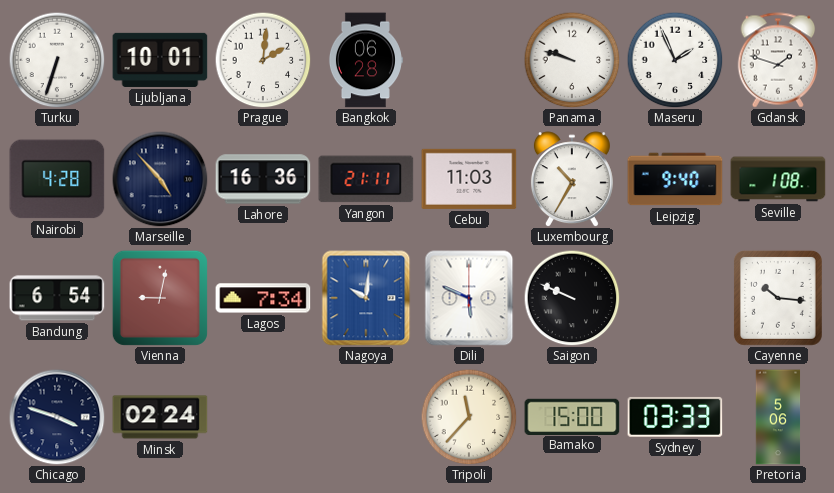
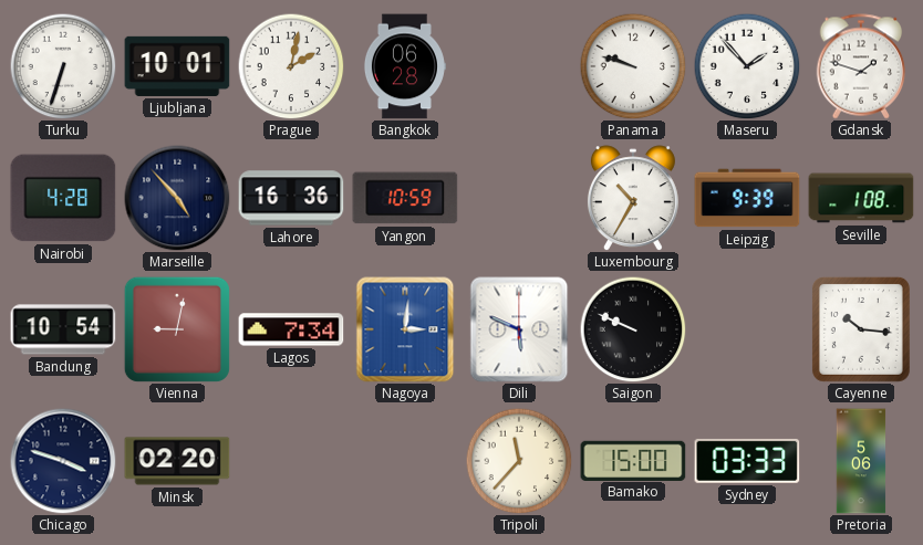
Prague: 2:01 -> 2:02 (291, 66)
Maseru: 1:56 -> 1:53 (747, 66)
Yangon: 21:11 -> 10:59 (405, 198)
Cebu: 11:03 -> none (469, 179)
Leipzig: 9:40 -> 9:39 (747, 198)
Bandung: 6:54 -> 10:54 (63, 329)
Nagoya: 10:01 -> 3:01 (405, 329)
Minsk: 02:24 -> 02:20 (177, 461)
